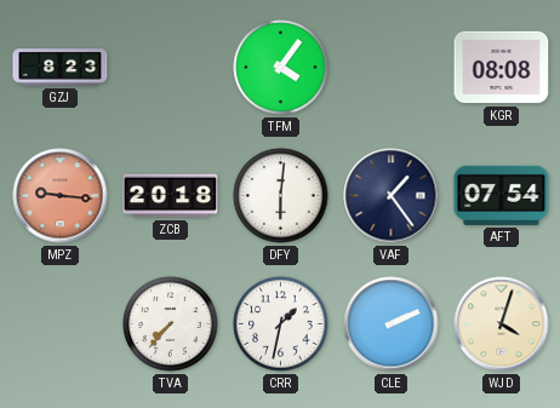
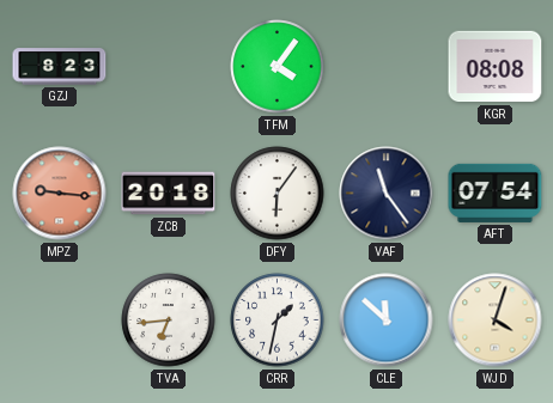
DFY: 6:01 -> 6:06 (278, 194)
VAF: 1:24 -> 11:24 (387, 194)
TVA: 7:37 -> 6:44 (169, 320)
CLE: 2:11 -> 11:52 (387, 320)
